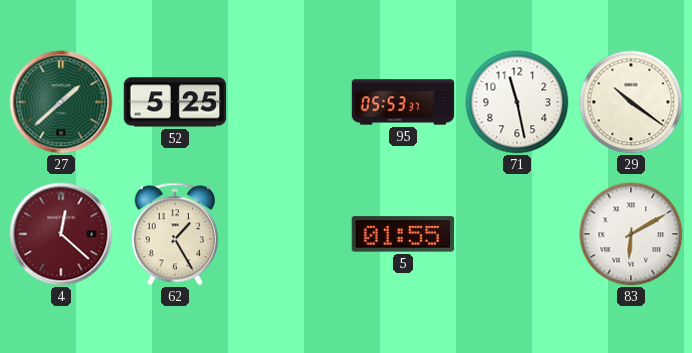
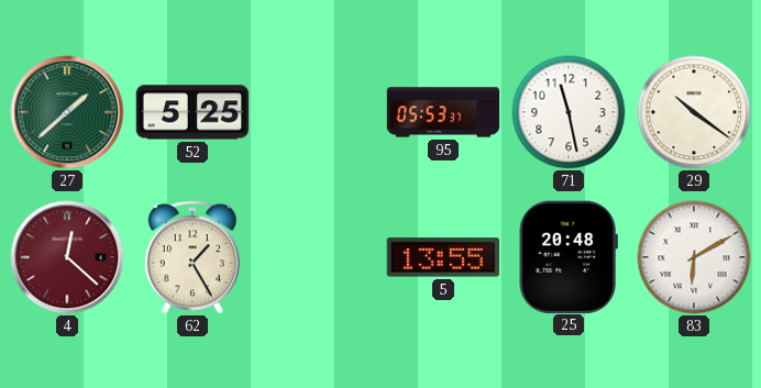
5: 01:55 -> 13:55 (443, 257)
25: none -> 20:48 (569, 256)
